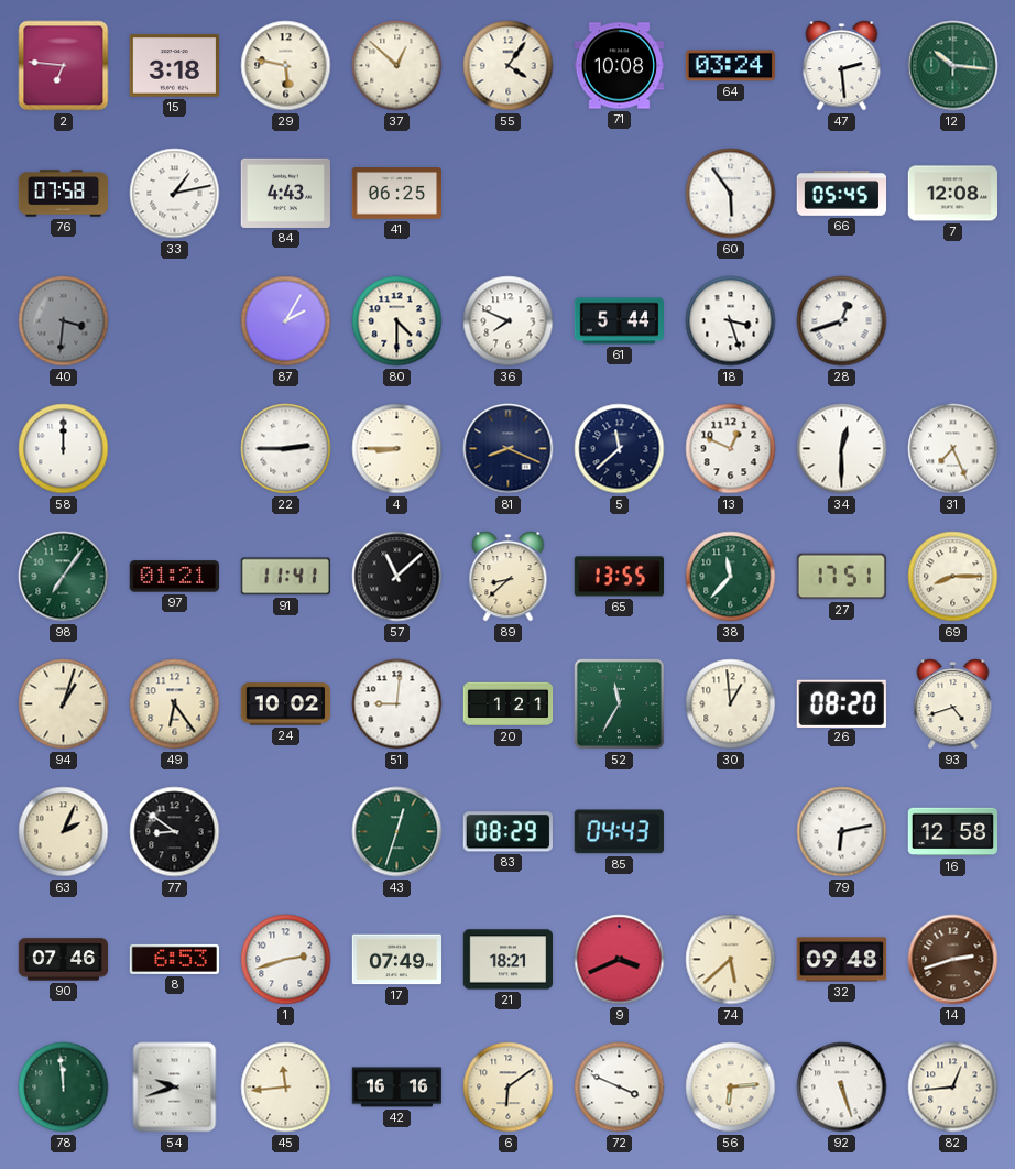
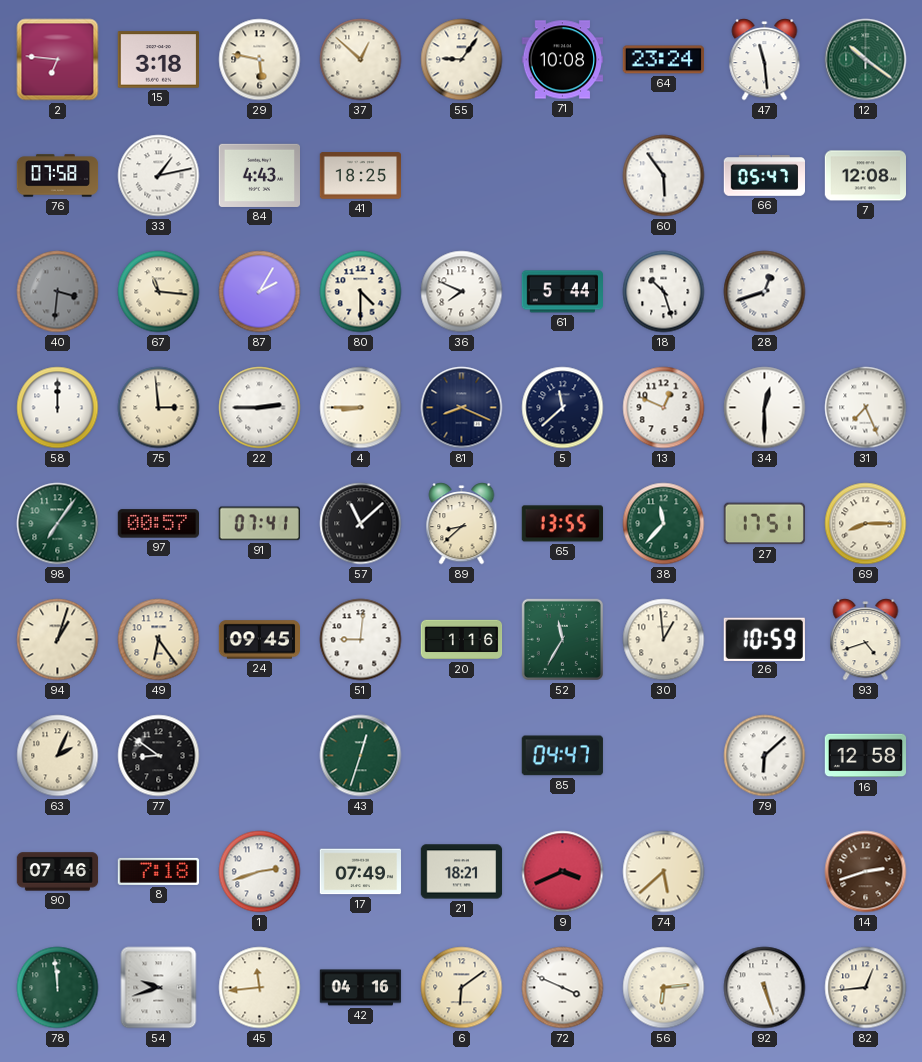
55: 4:06 -> 9:06 (462, 60)
64: 03:24 -> 23:24 (663, 60)
47: 2:29 -> 11:29 (765, 60)
12: 10:16 -> 10:21 (866, 60)
41: 06:25 -> 18:25 (361, 176)
66: 05:45 -> 05:47 (764, 176)
67: none -> 11:16 (159, 292)
18: 3:27 -> 10:27 (664, 292)
75: none -> 2:59 (159, 408)
97: 01:21 -> 00:57 (158, 524)
91: 11:41 -> 07:41 (259, 524)
24: 10:02 -> 09:45 (260, 640)
20: 1:21 -> 1:16 (462, 640)
26: 08:20 -> 10:59 (764, 639)
83: 08:29 -> none (507, 832)
85: 04:43 -> 04:47 (562, 756)
79: 6:13 -> 6:08 (765, 756)
8: 6:53 -> 7:18 (158, 871)
32: 09:48 -> none (842, 960)
42: 16:16 -> 04:16 (361, 988)
